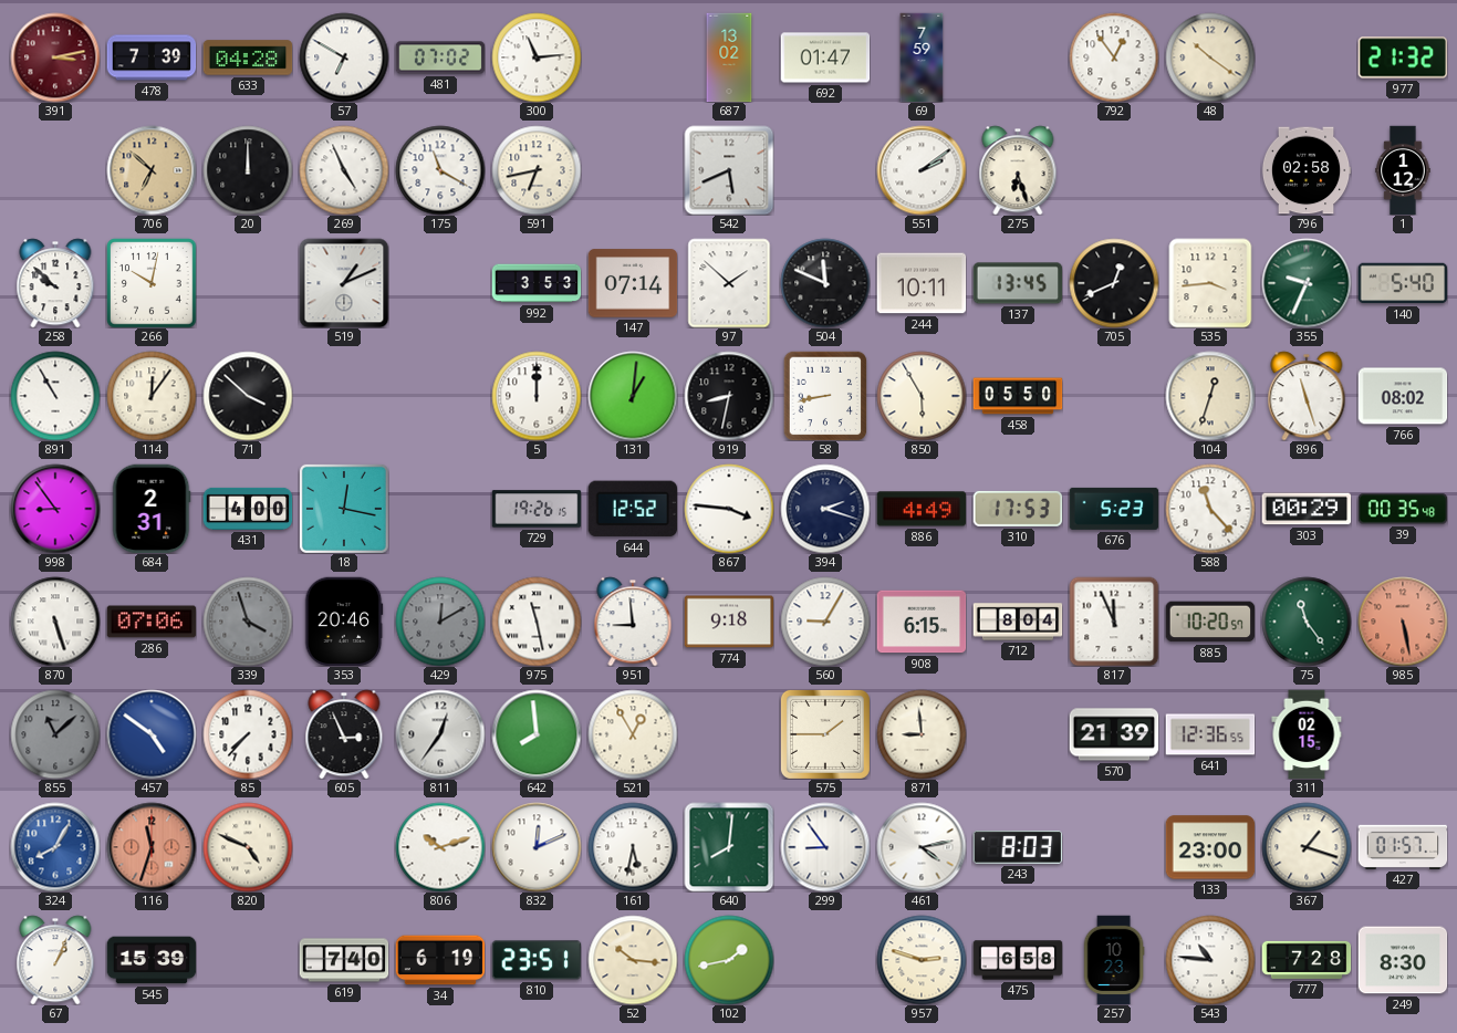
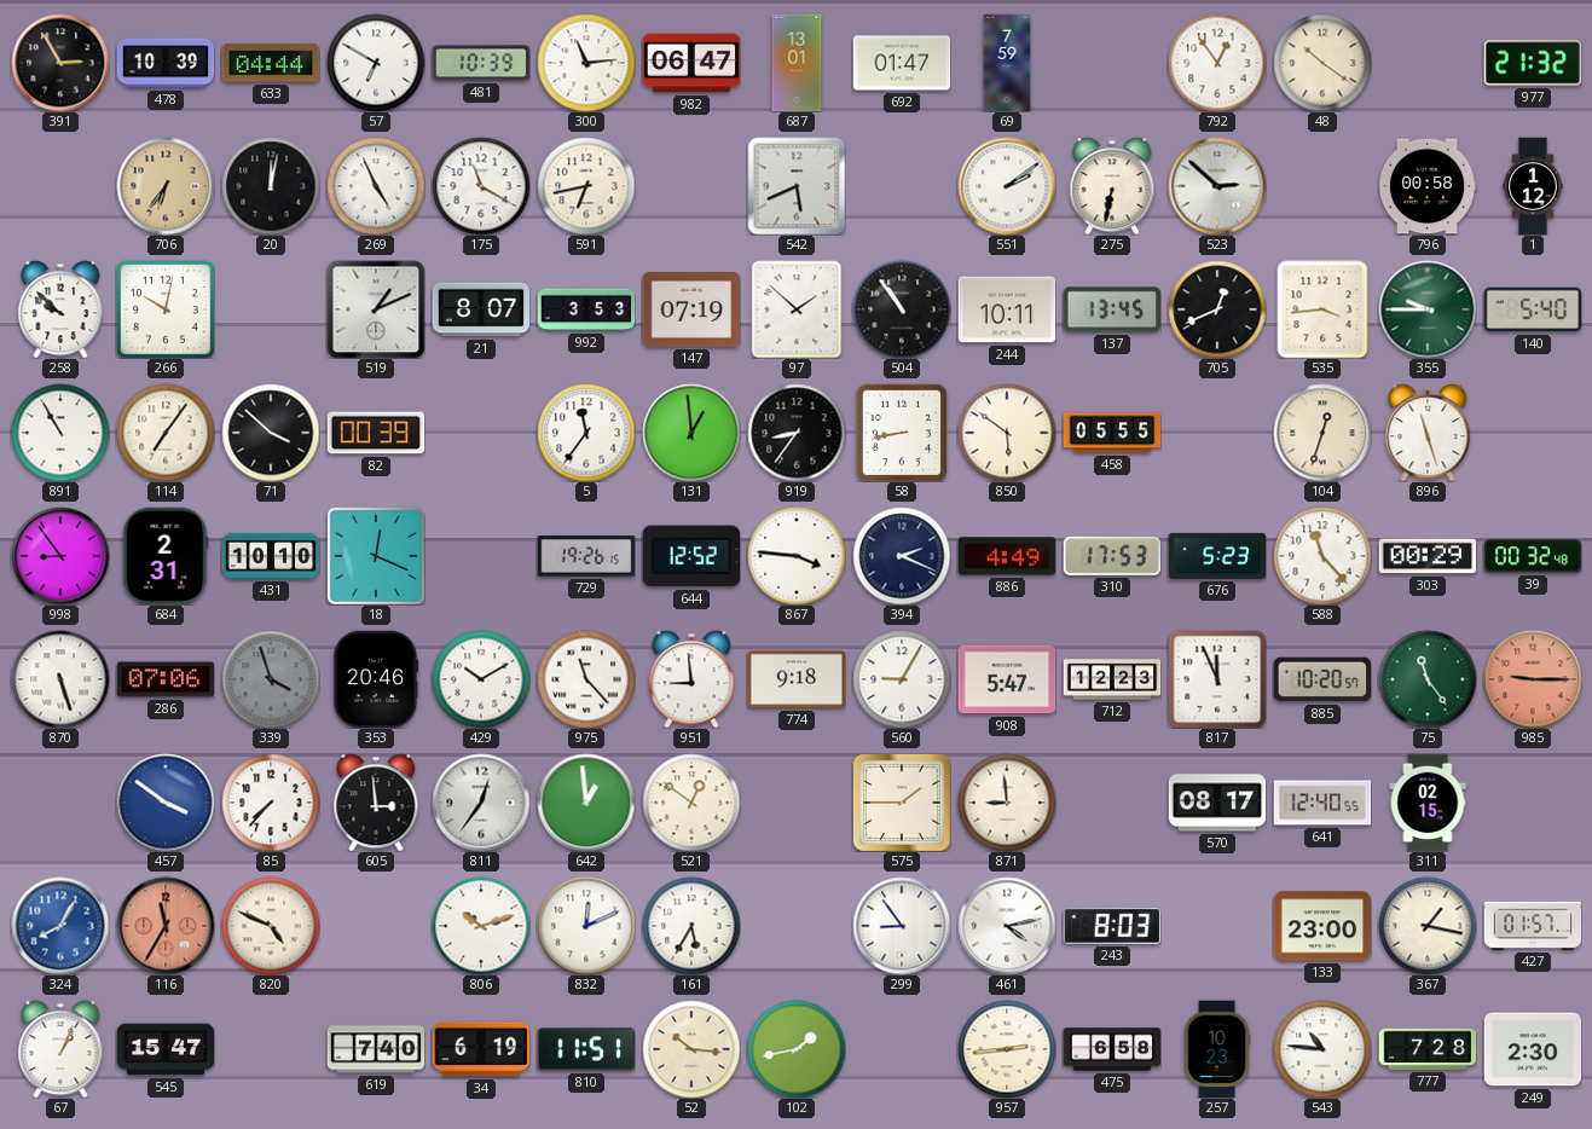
391: 3:13 -> 2:55 (60, 63)
391 dial: burgundy -> black (60, 63)
478: 7:39 -> 10:39 (166, 63)
633: 04:28 -> 04:44 (271, 63)
481: 07:02 -> 10:39 (481, 63)
982: none -> 06:47 (691, 63)
687: 13:02 -> 13:01 (797, 63)
706: 6:52 -> 6:36 (166, 186)
20: 12:00 -> 12:02 (271, 186)
275: 6:27 -> 6:32 (1112, 186)
523: none -> 2:52 (1217, 186)
796: 02:58 -> 00:58 (1428, 186)
21: none -> 8:07 (481, 309)
147: 07:14 -> 07:19 (691, 309)
504: 11:49 -> 10:54 (902, 309)
355: 9:34 -> 9:45 (1428, 309)
114: 12:06 -> 7:06 (166, 433)
82: none -> 00:39 (376, 433)
5: 12:00 -> 11:36 (586, 433)
131: 1:01 -> 12:59 (691, 433)
919: 8:32 -> 8:36 (797, 433)
850: 5:55 -> 5:51 (1007, 433)
458: 05:50 -> 05:55 (1112, 433)
766: 08:02 -> none (1403, 396)
431: 4:00 -> 10:10 (271, 556)
18: 12:17 -> 12:19 (376, 556)
394: 2:18 -> 2:19 (902, 556)
39: 00:35 -> 00:32 (1533, 556)
429: 12:10 -> 10:10 (481, 679)
429 dial: grey -> white (481, 679)
975: 11:28 -> 11:23 (586, 679)
908: 6:15 -> 5:47 (1007, 679)
712: 8:04 -> 12:23 (1112, 679)
985: 5:28 -> 9:15 (1533, 679)
855: 11:08 -> none (55, 734)
457: 4:51 -> 3:51 (166, 803)
605: 2:56 -> 2:59 (376, 803)
642: 7:59 -> 12:59 (586, 803)
521: 12:55 -> 12:51 (691, 803)
570: 21:39 -> 08:17 (1217, 803)
641: 12:36 -> 12:40 (1322, 803)
116: 11:33 -> 11:35 (166, 926)
161: 5:32 -> 5:35 (691, 926)
640: 8:01 -> none (729, 847)
367: 1:18 -> 1:17 (1428, 926)
545: 15:39 -> 15:47 (166, 1049)
810: 23:51 -> 11:51 (586, 1049)
957: 2:48 -> 2:44 (1007, 1049)
249: 8:30 -> 2:30 (1533, 1049)
